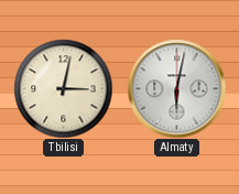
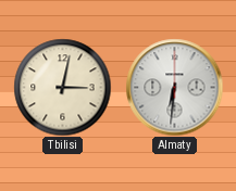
Almaty: 6:02 -> 6:31 (174, 87)
